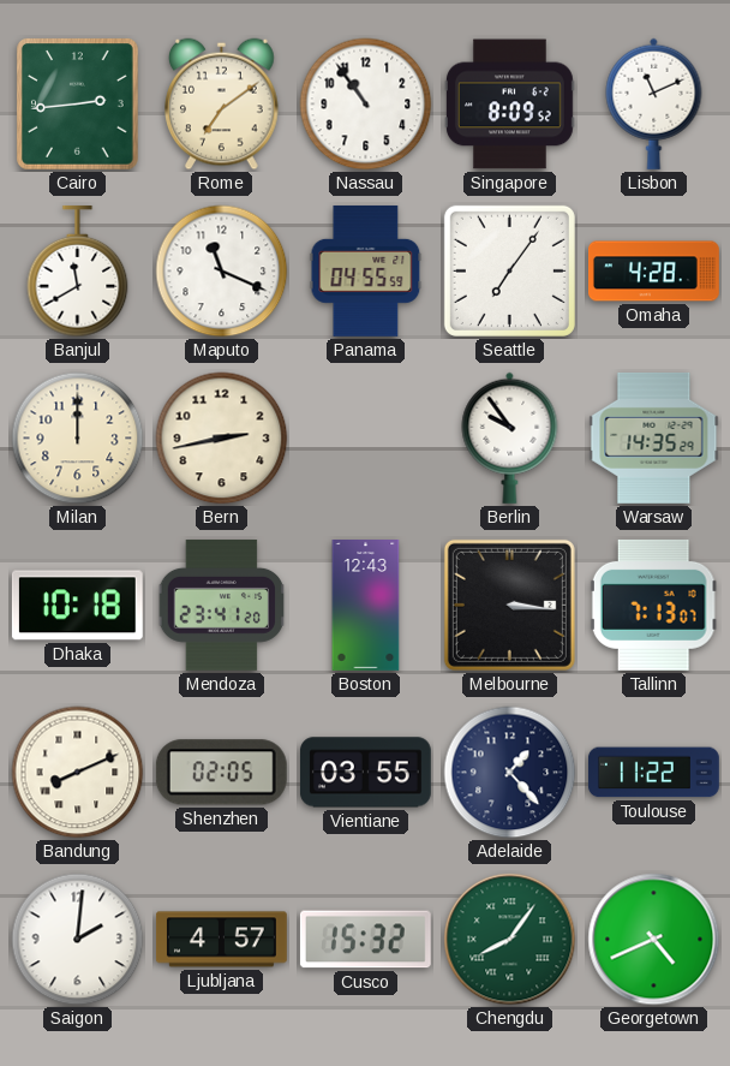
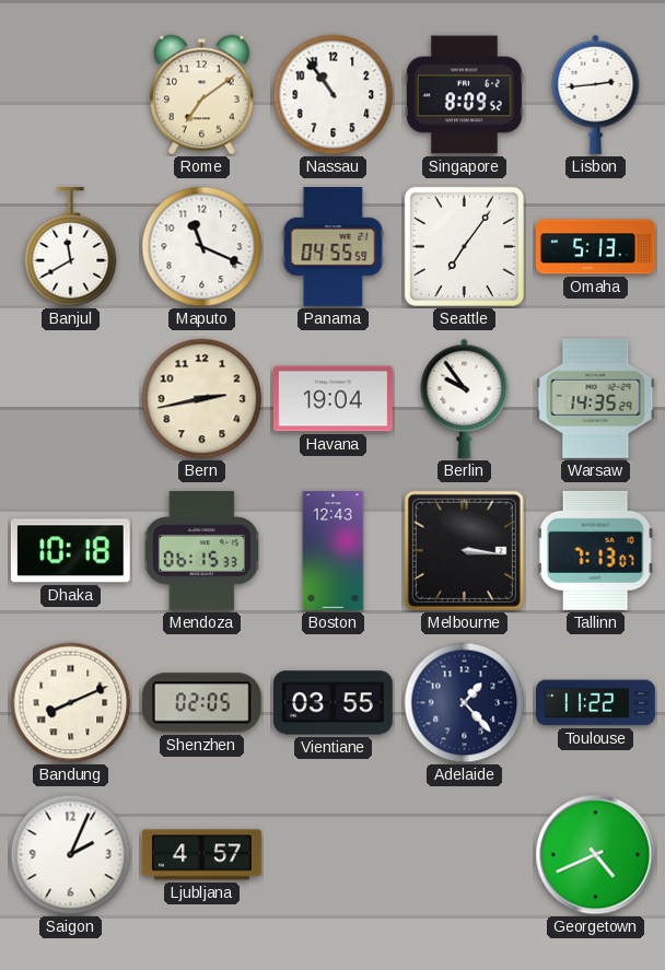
Cairo: 2:44 -> none (78, 105)
Lisbon: 11:11 -> 2:44 (596, 94)
Omaha: 4:28 -> 5:13 (596, 247)
Milan: 12:00 -> none (78, 439)
Havana: none -> 19:04 (332, 399)
Mendoza: 23:41 -> 06:15 (201, 550)
Saigon: 2:01 -> 2:04 (71, 855)
Cusco: 15:32 -> none (365, 940)
Chengdu: 8:06 -> none (510, 940)
